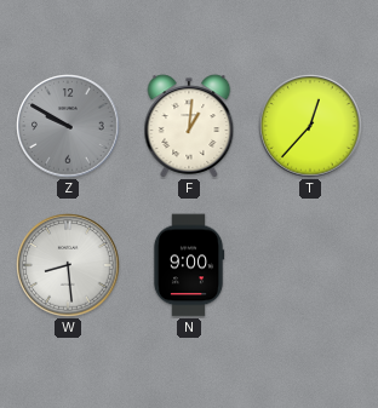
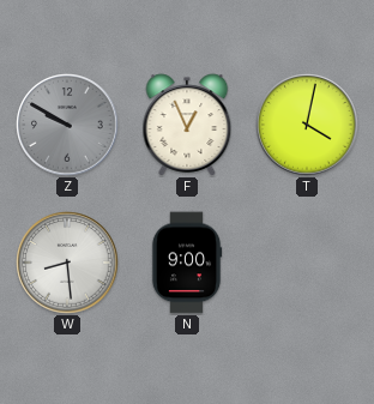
F: 1:01 -> 12:56 (187, 125)
T: 12:37 -> 4:02 (307, 125)
